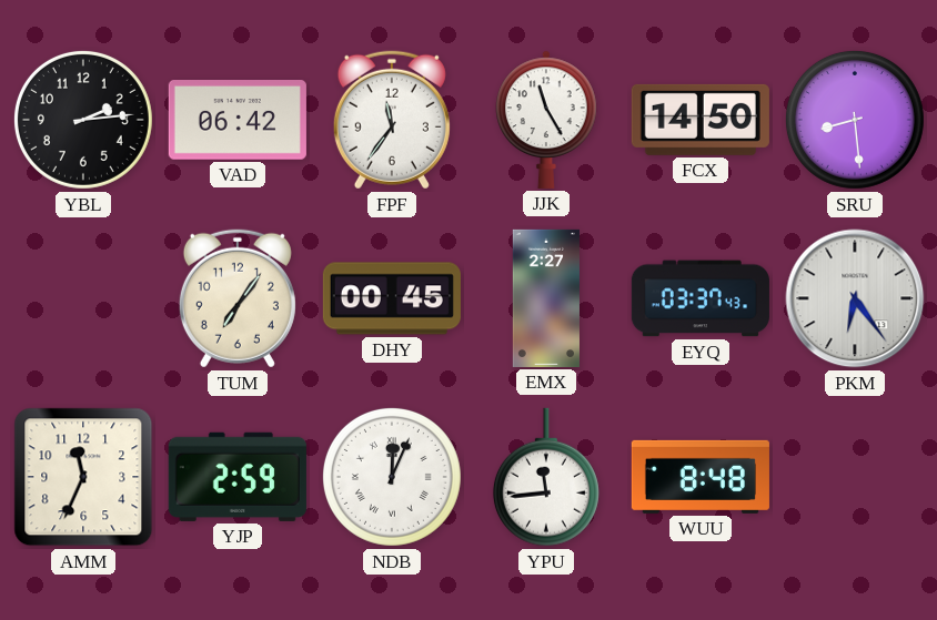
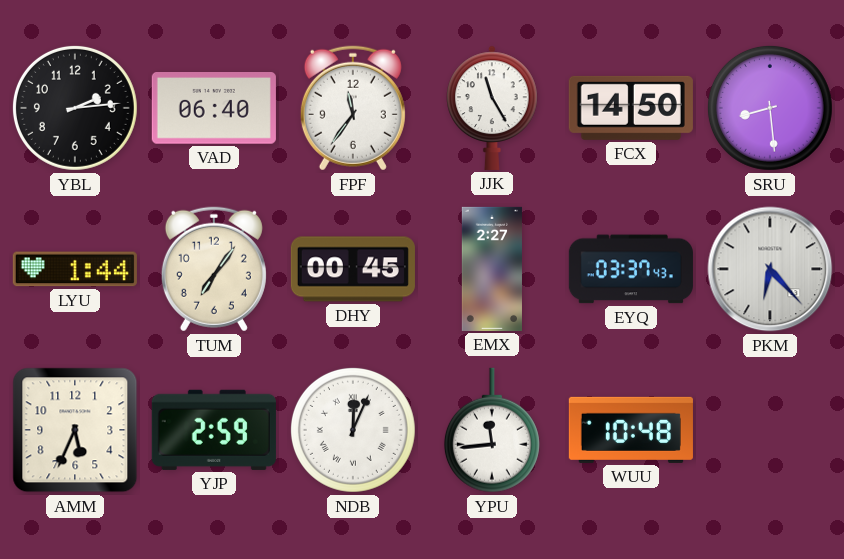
VAD: 06:42 -> 06:40 (214, 109)
LYU: none -> 1:44 (75, 269)
PKM: 6:24 -> 6:23 (770, 269)
AMM: 11:34 -> 5:34 (75, 430)
WUU: 8:48 -> 10:48 (631, 430)
